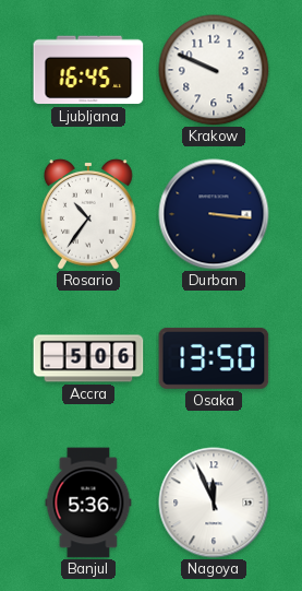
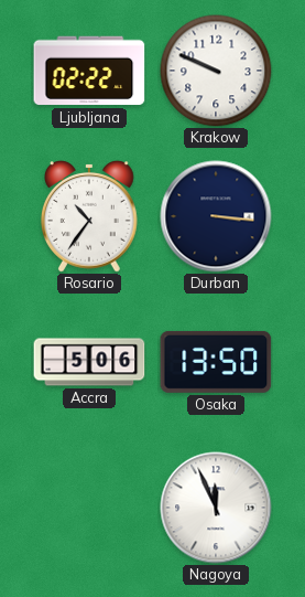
Ljubljana: 16:45 -> 02:22 (89, 71)
Banjul: 5:36 -> none (88, 503)
